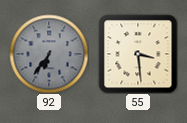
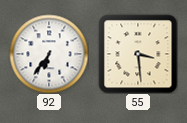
92 dial: grey -> white (49, 54)
